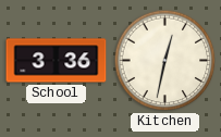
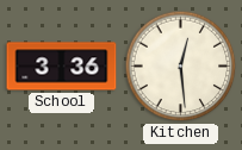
Kitchen: 12:32 -> 12:29 (181, 67)
